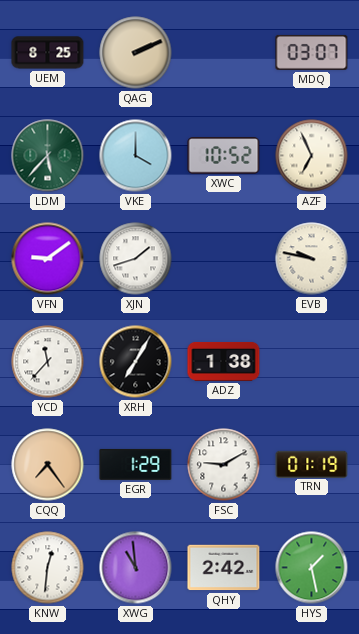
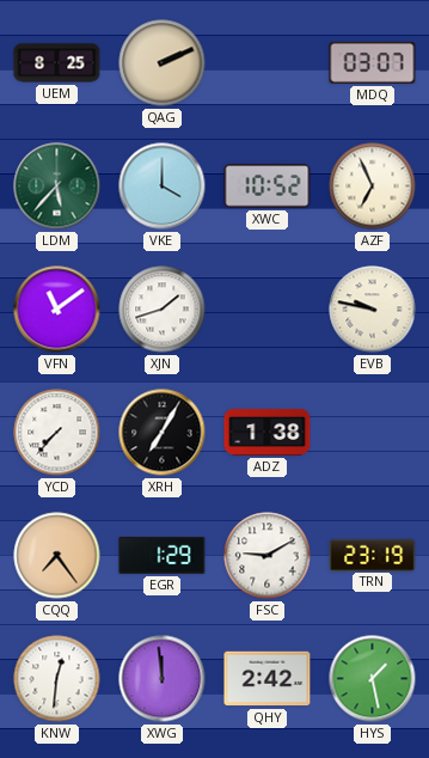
VFN: 9:09 -> 11:09 (57, 310)
YCD: 11:37 -> 7:37 (57, 433)
TRN: 01:19 -> 23:19 (373, 555)
XWG: 10:59 -> 11:59 (163, 679)
